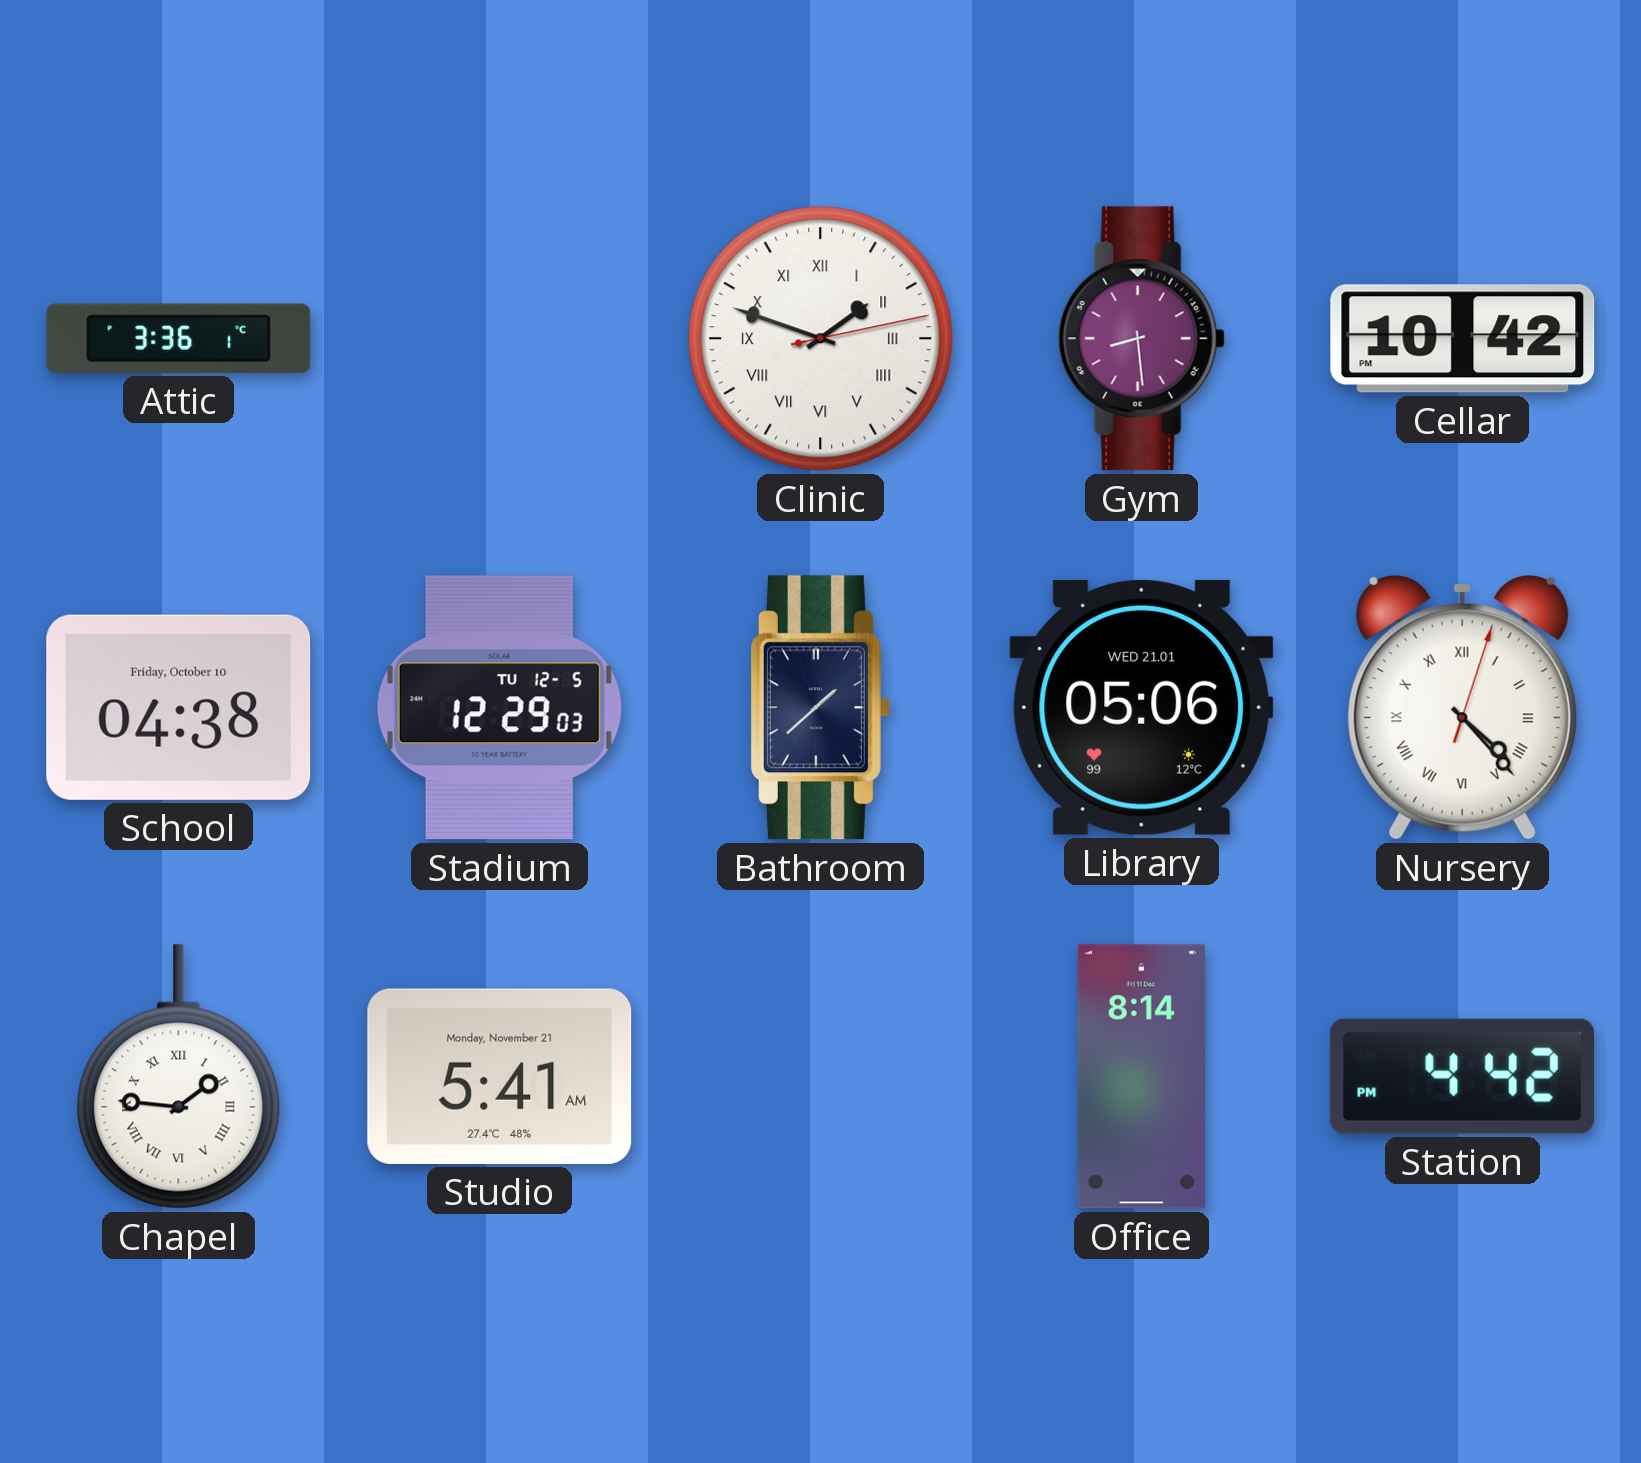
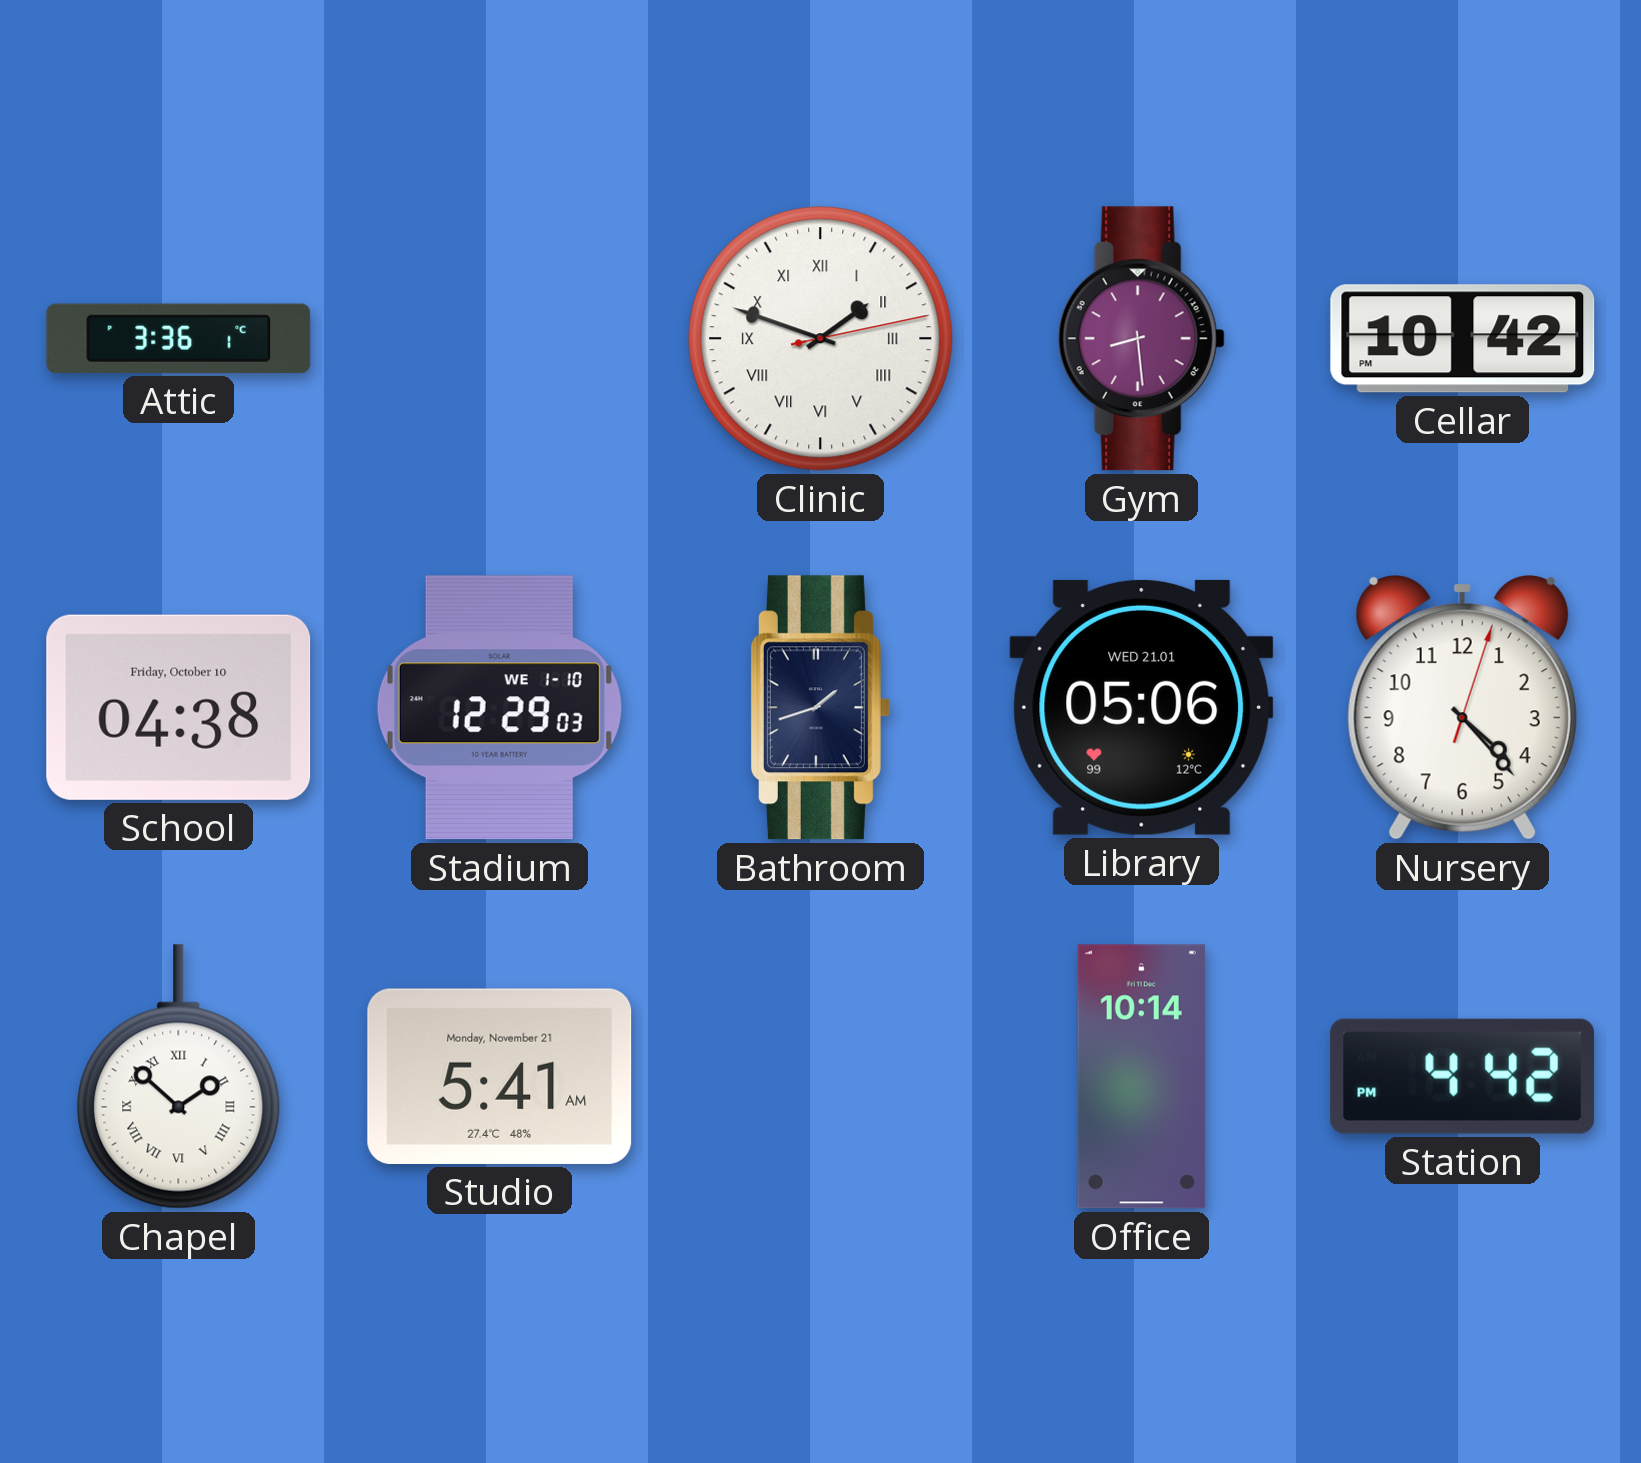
Stadium date: TU 12-5 -> WE 1-10 (499, 708)
Bathroom: 1:38 -> 1:42 (820, 708)
Nursery numerals: Roman -> Arabic (1462, 708)
Chapel: 1:46 -> 1:52 (179, 1077)
Office: 8:14 -> 10:14 (1141, 1077)
